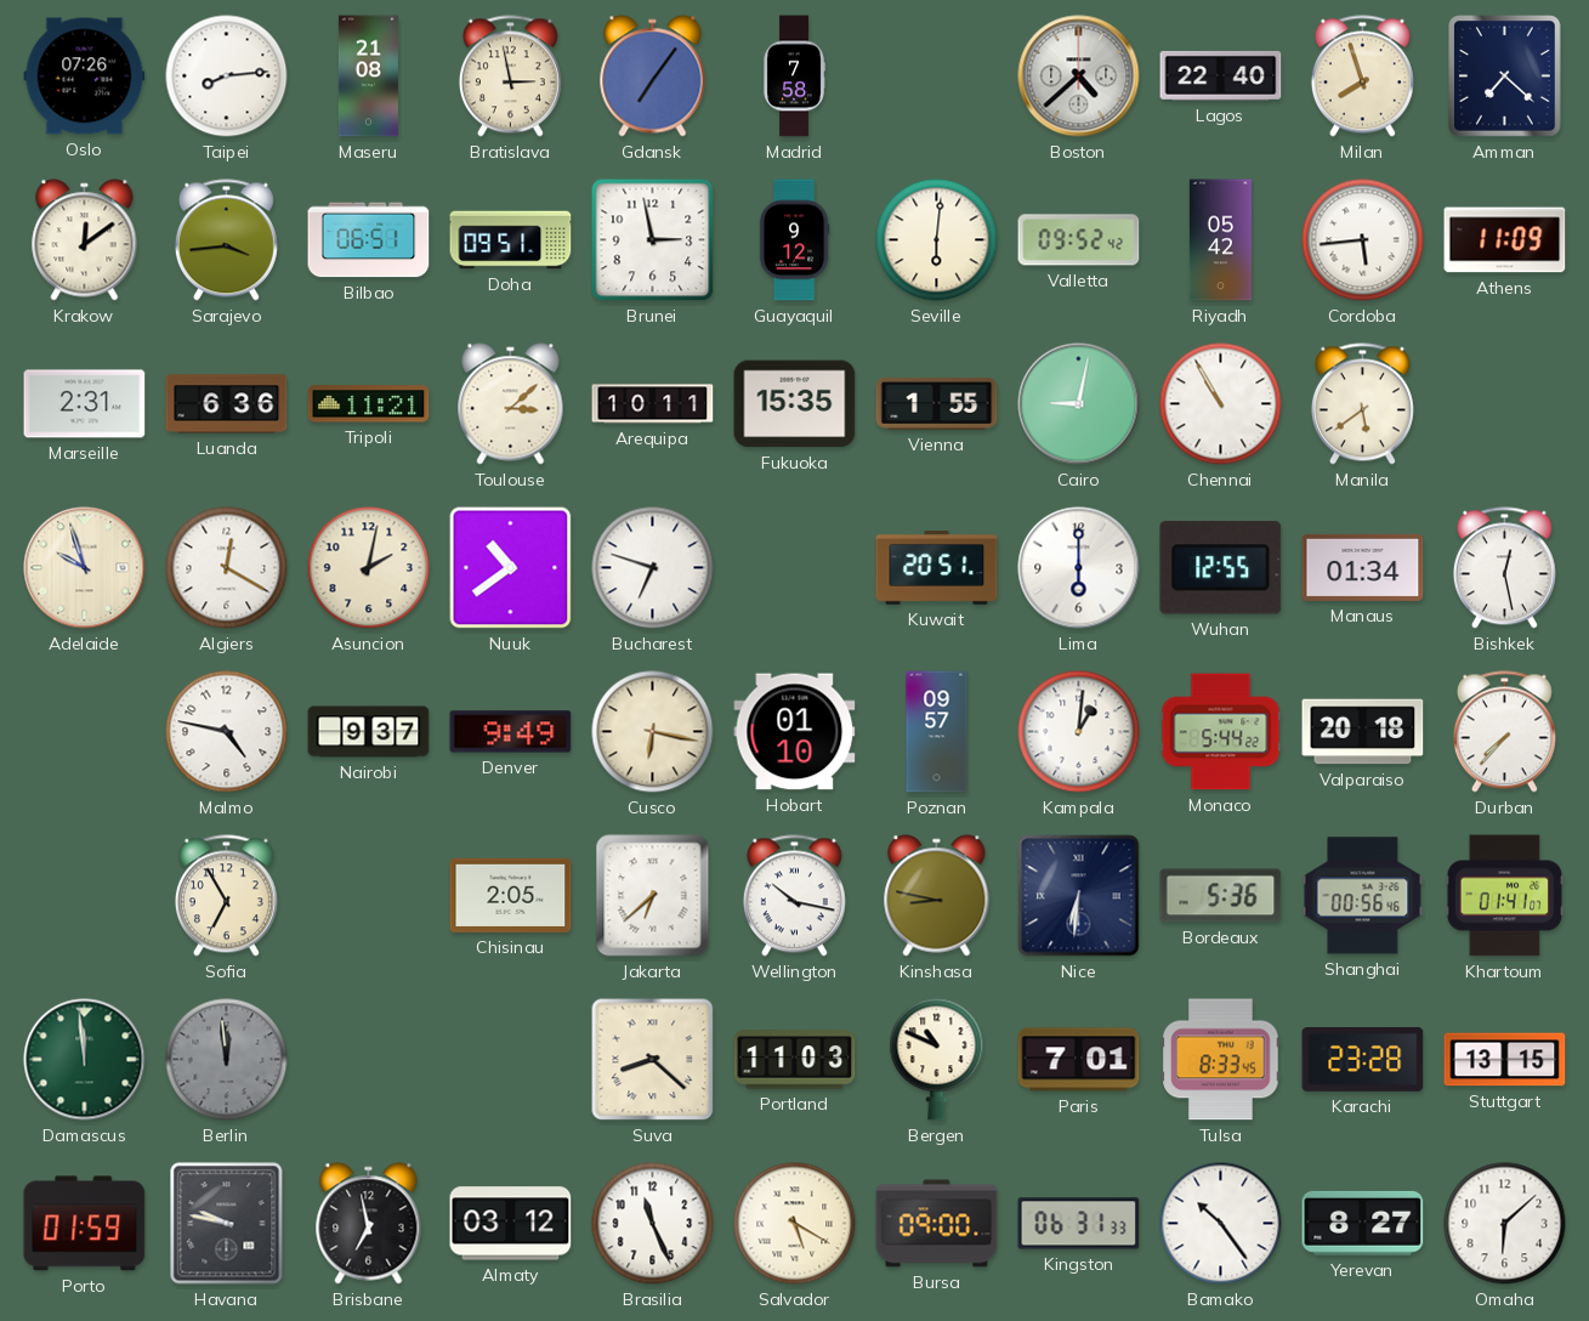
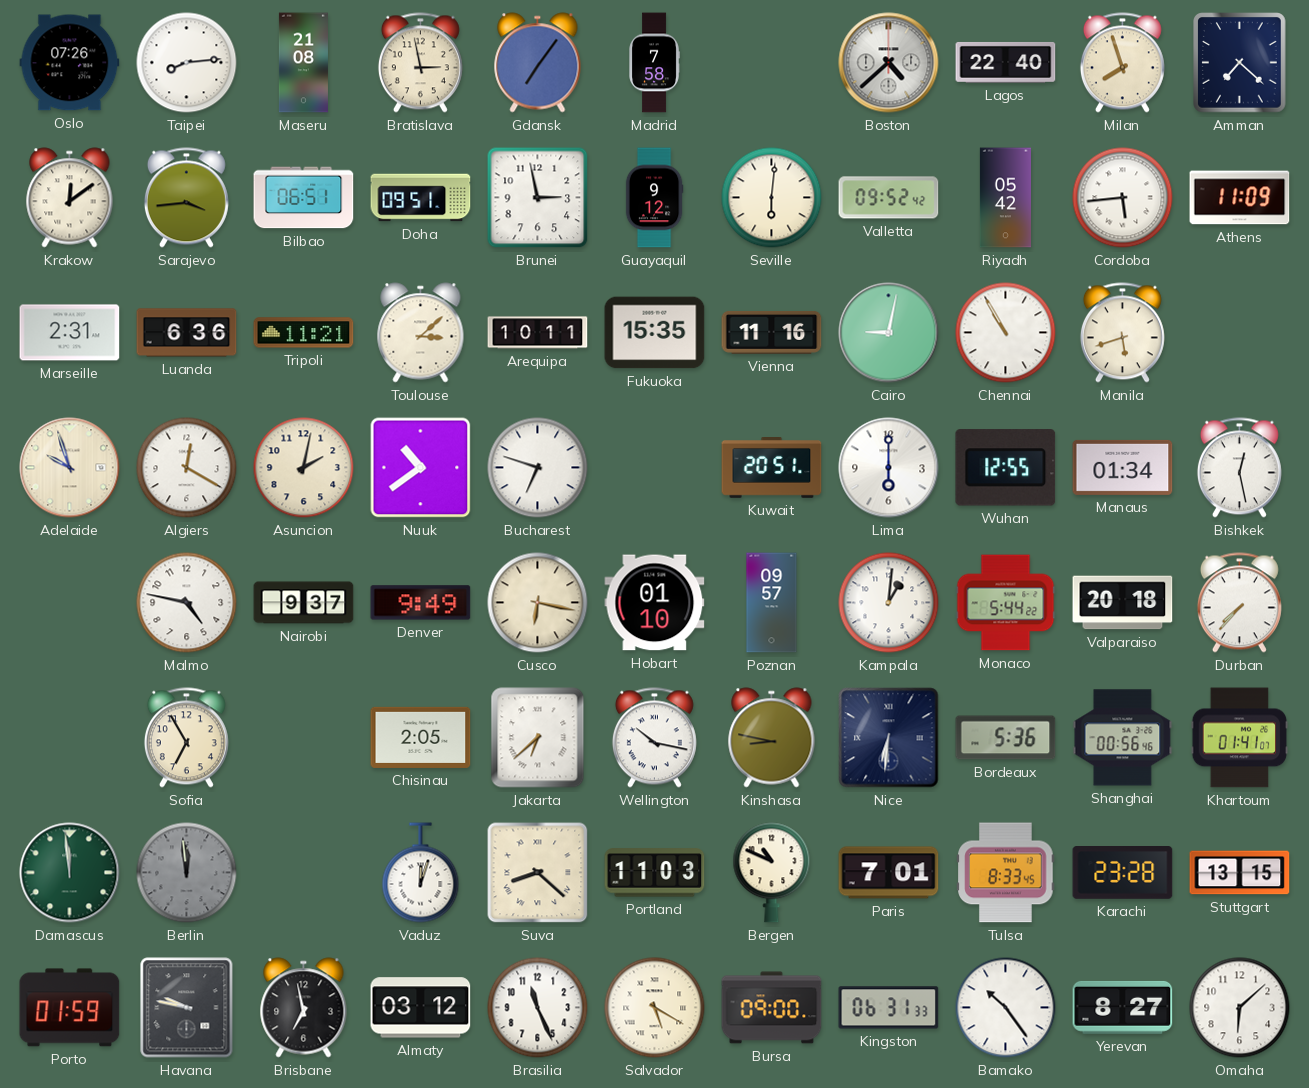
Vienna: 1:55 -> 11:16 (772, 332)
Manila: 5:39 -> 5:42 (1122, 333)
Vaduz: none -> 12:03 (421, 873)
